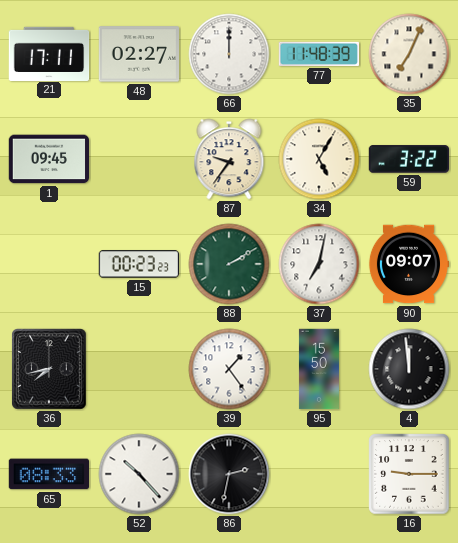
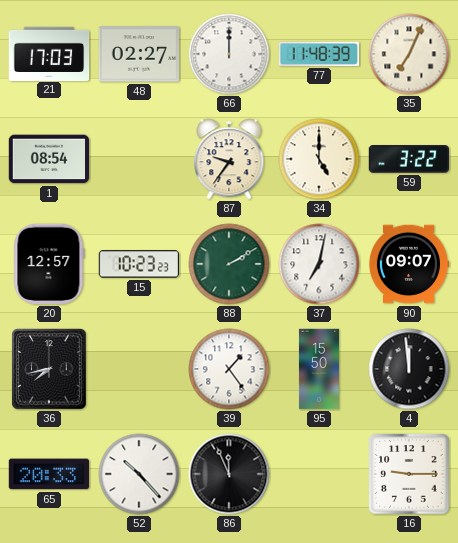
21: 17:11 -> 17:03 (49, 53)
1: 09:45 -> 08:54 (49, 159)
34: 5:05 -> 5:00 (319, 159)
20: none -> 12:57 (49, 264)
15: 00:23 -> 10:23 (138, 264)
65: 08:33 -> 20:33 (48, 474)
86: 2:32 -> 11:56 (229, 474)
